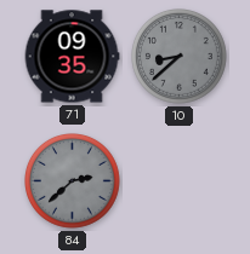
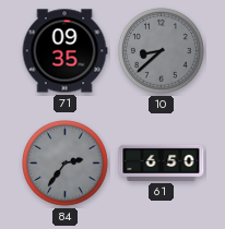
84: 2:38 -> 2:36 (66, 164)
61: none -> 6:50 (162, 162)
